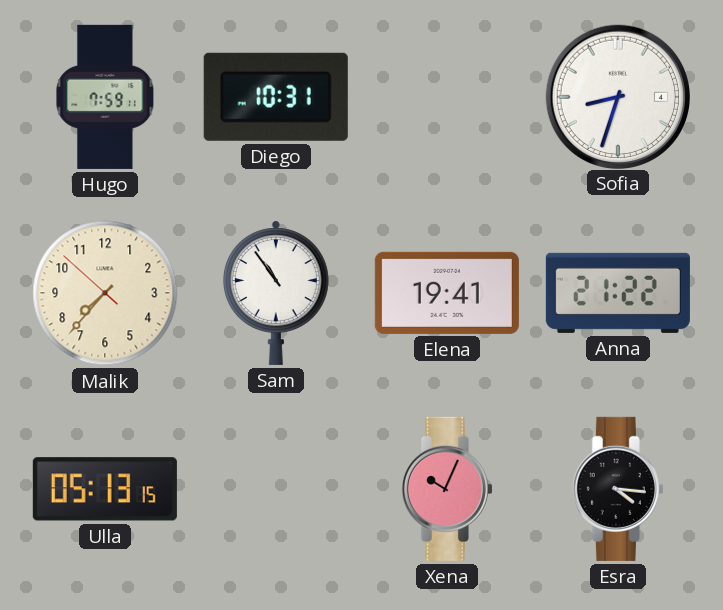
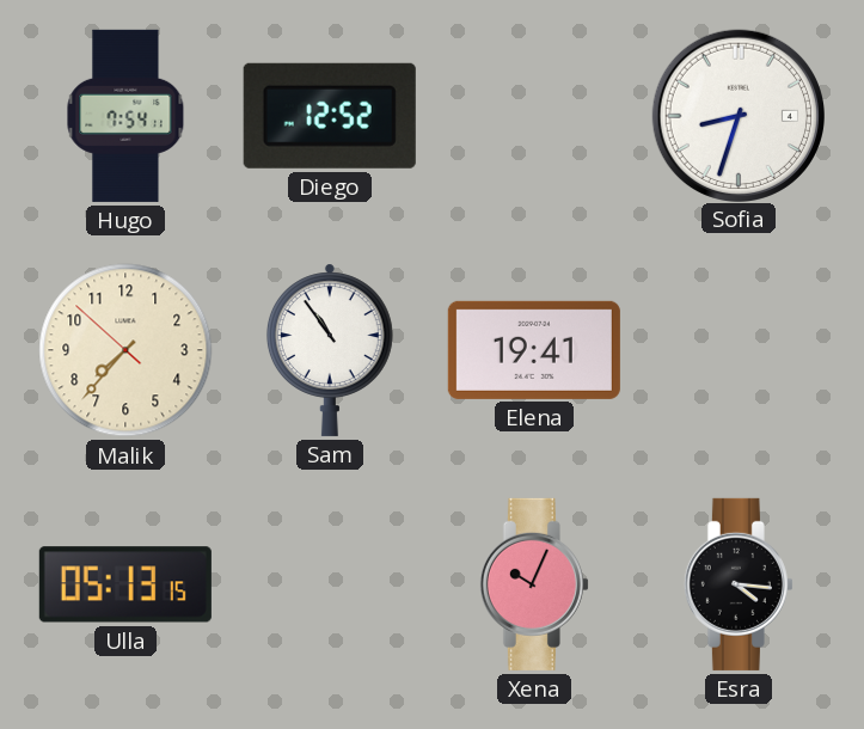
Hugo: 7:59 -> 7:54 (125, 116)
Diego: 10:31 -> 12:52 (330, 116)
Anna: 21:22 -> none (618, 293)
